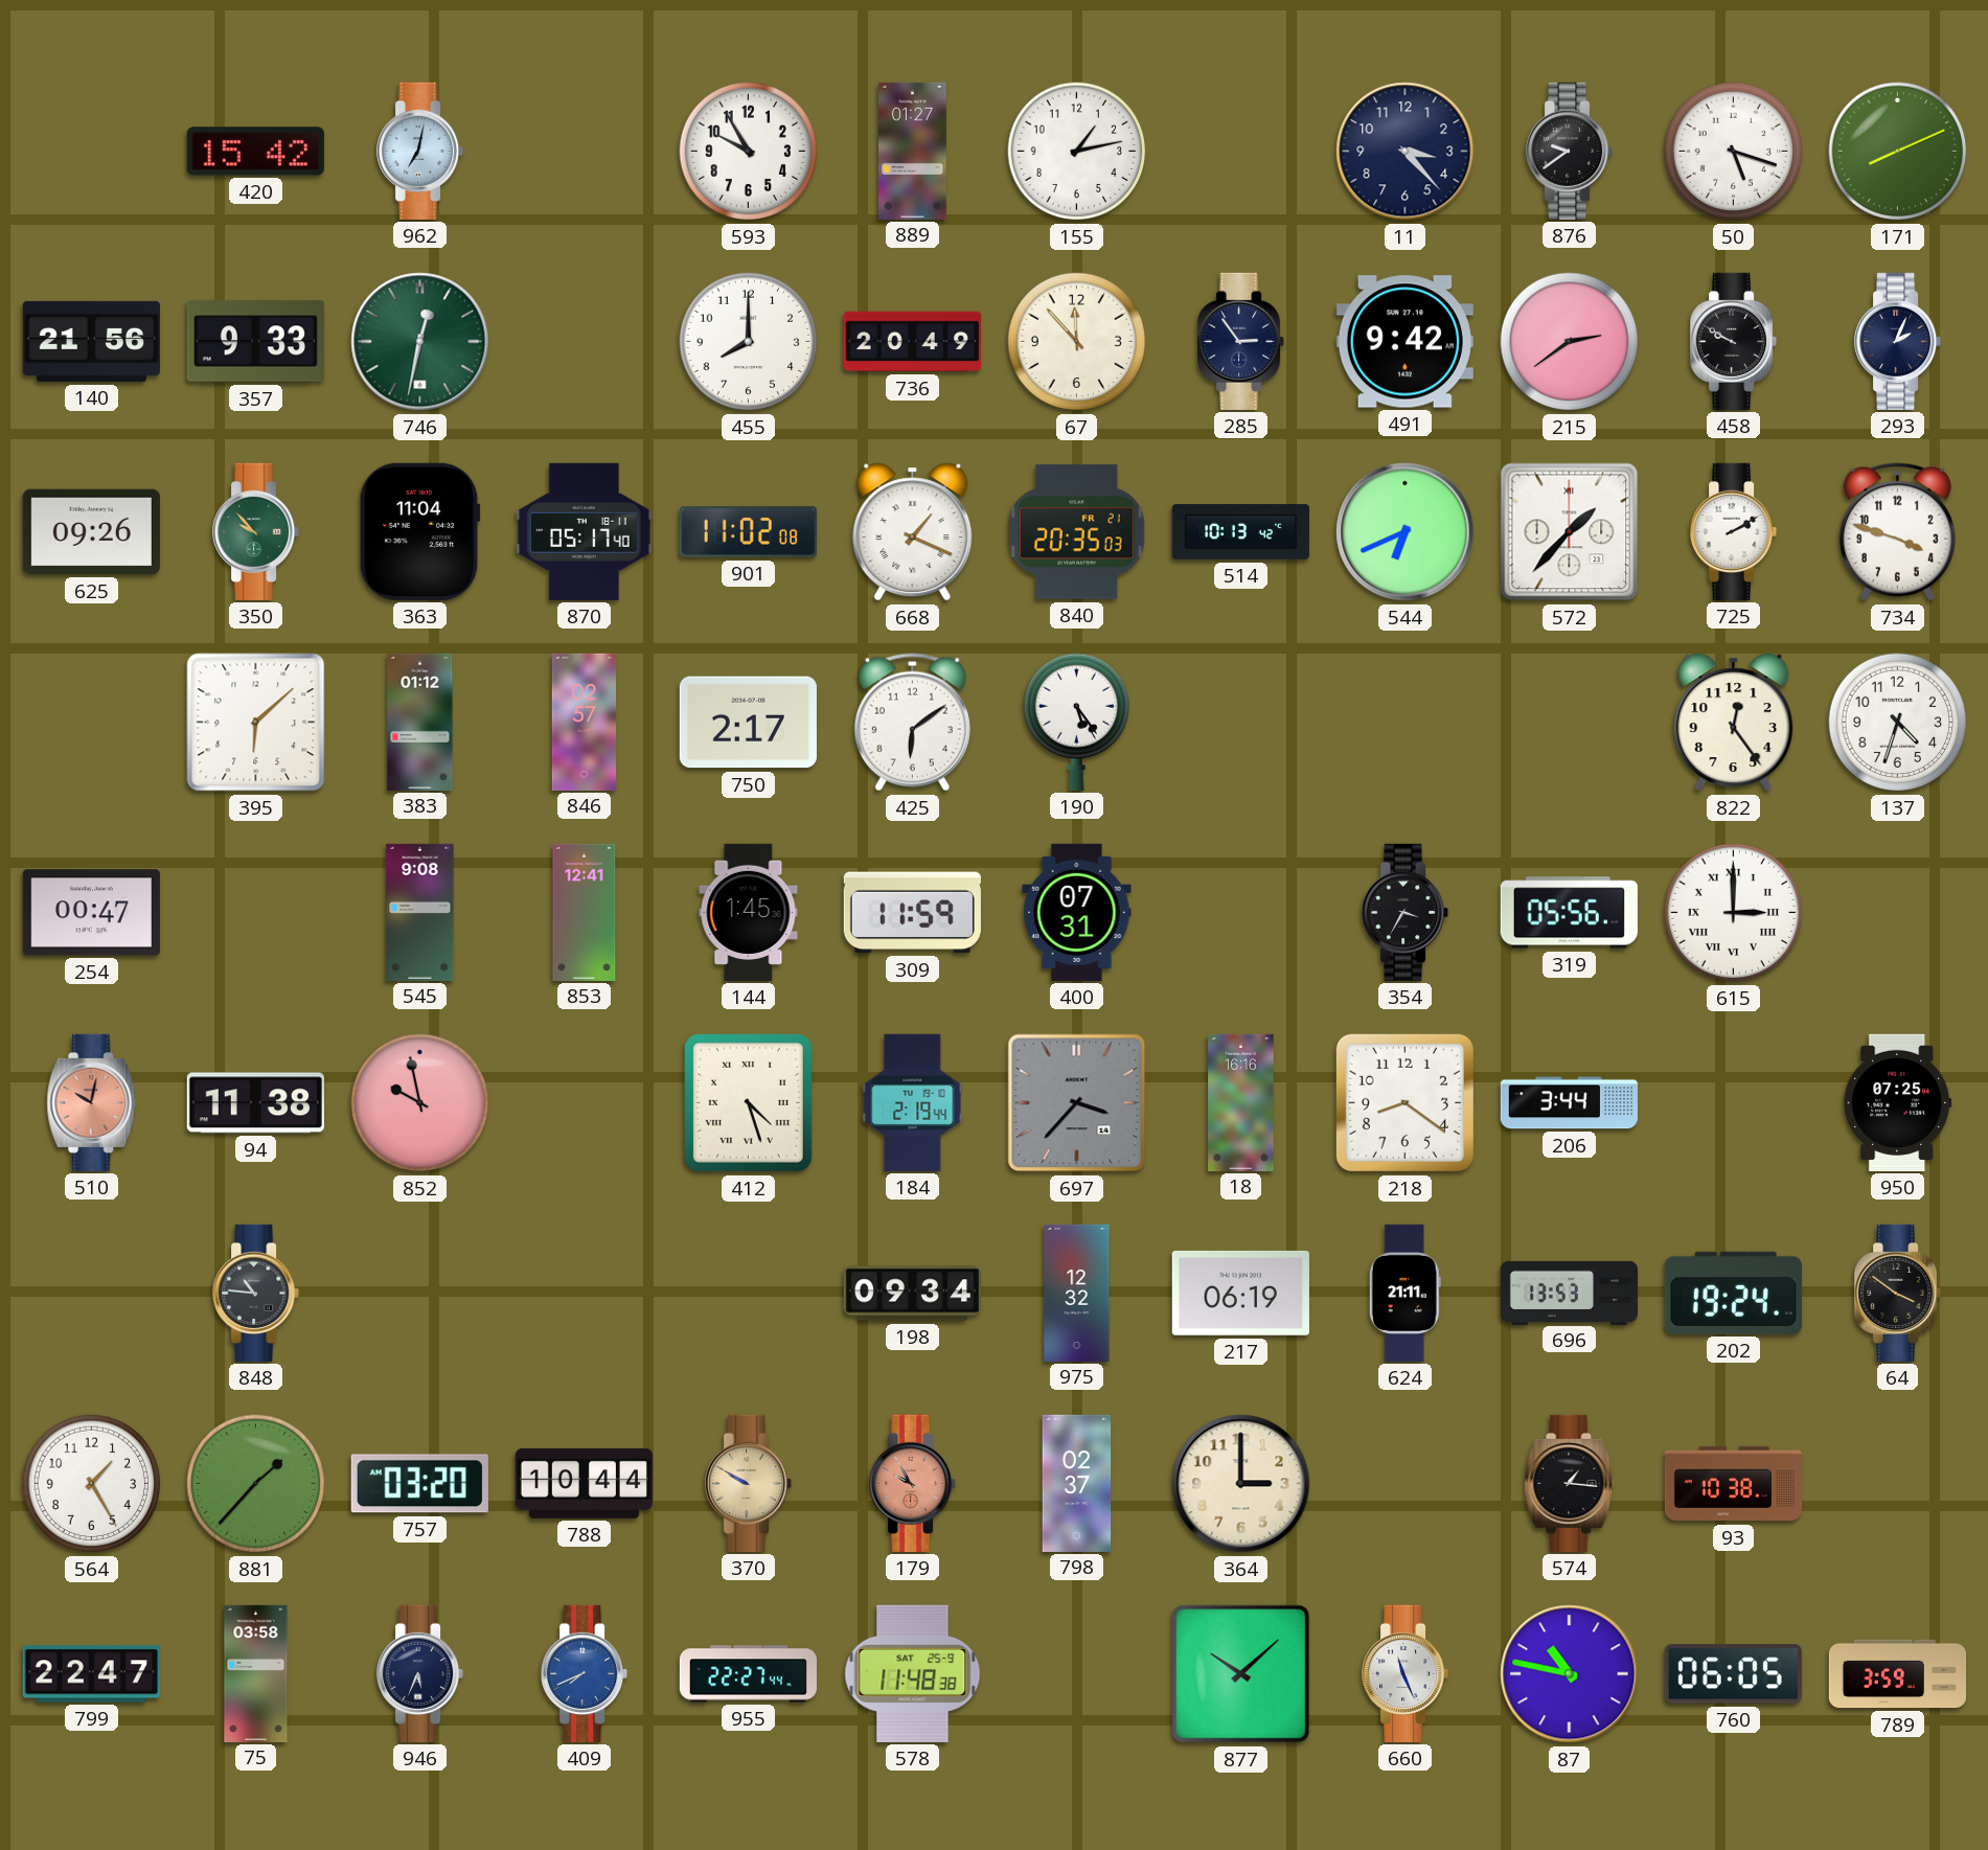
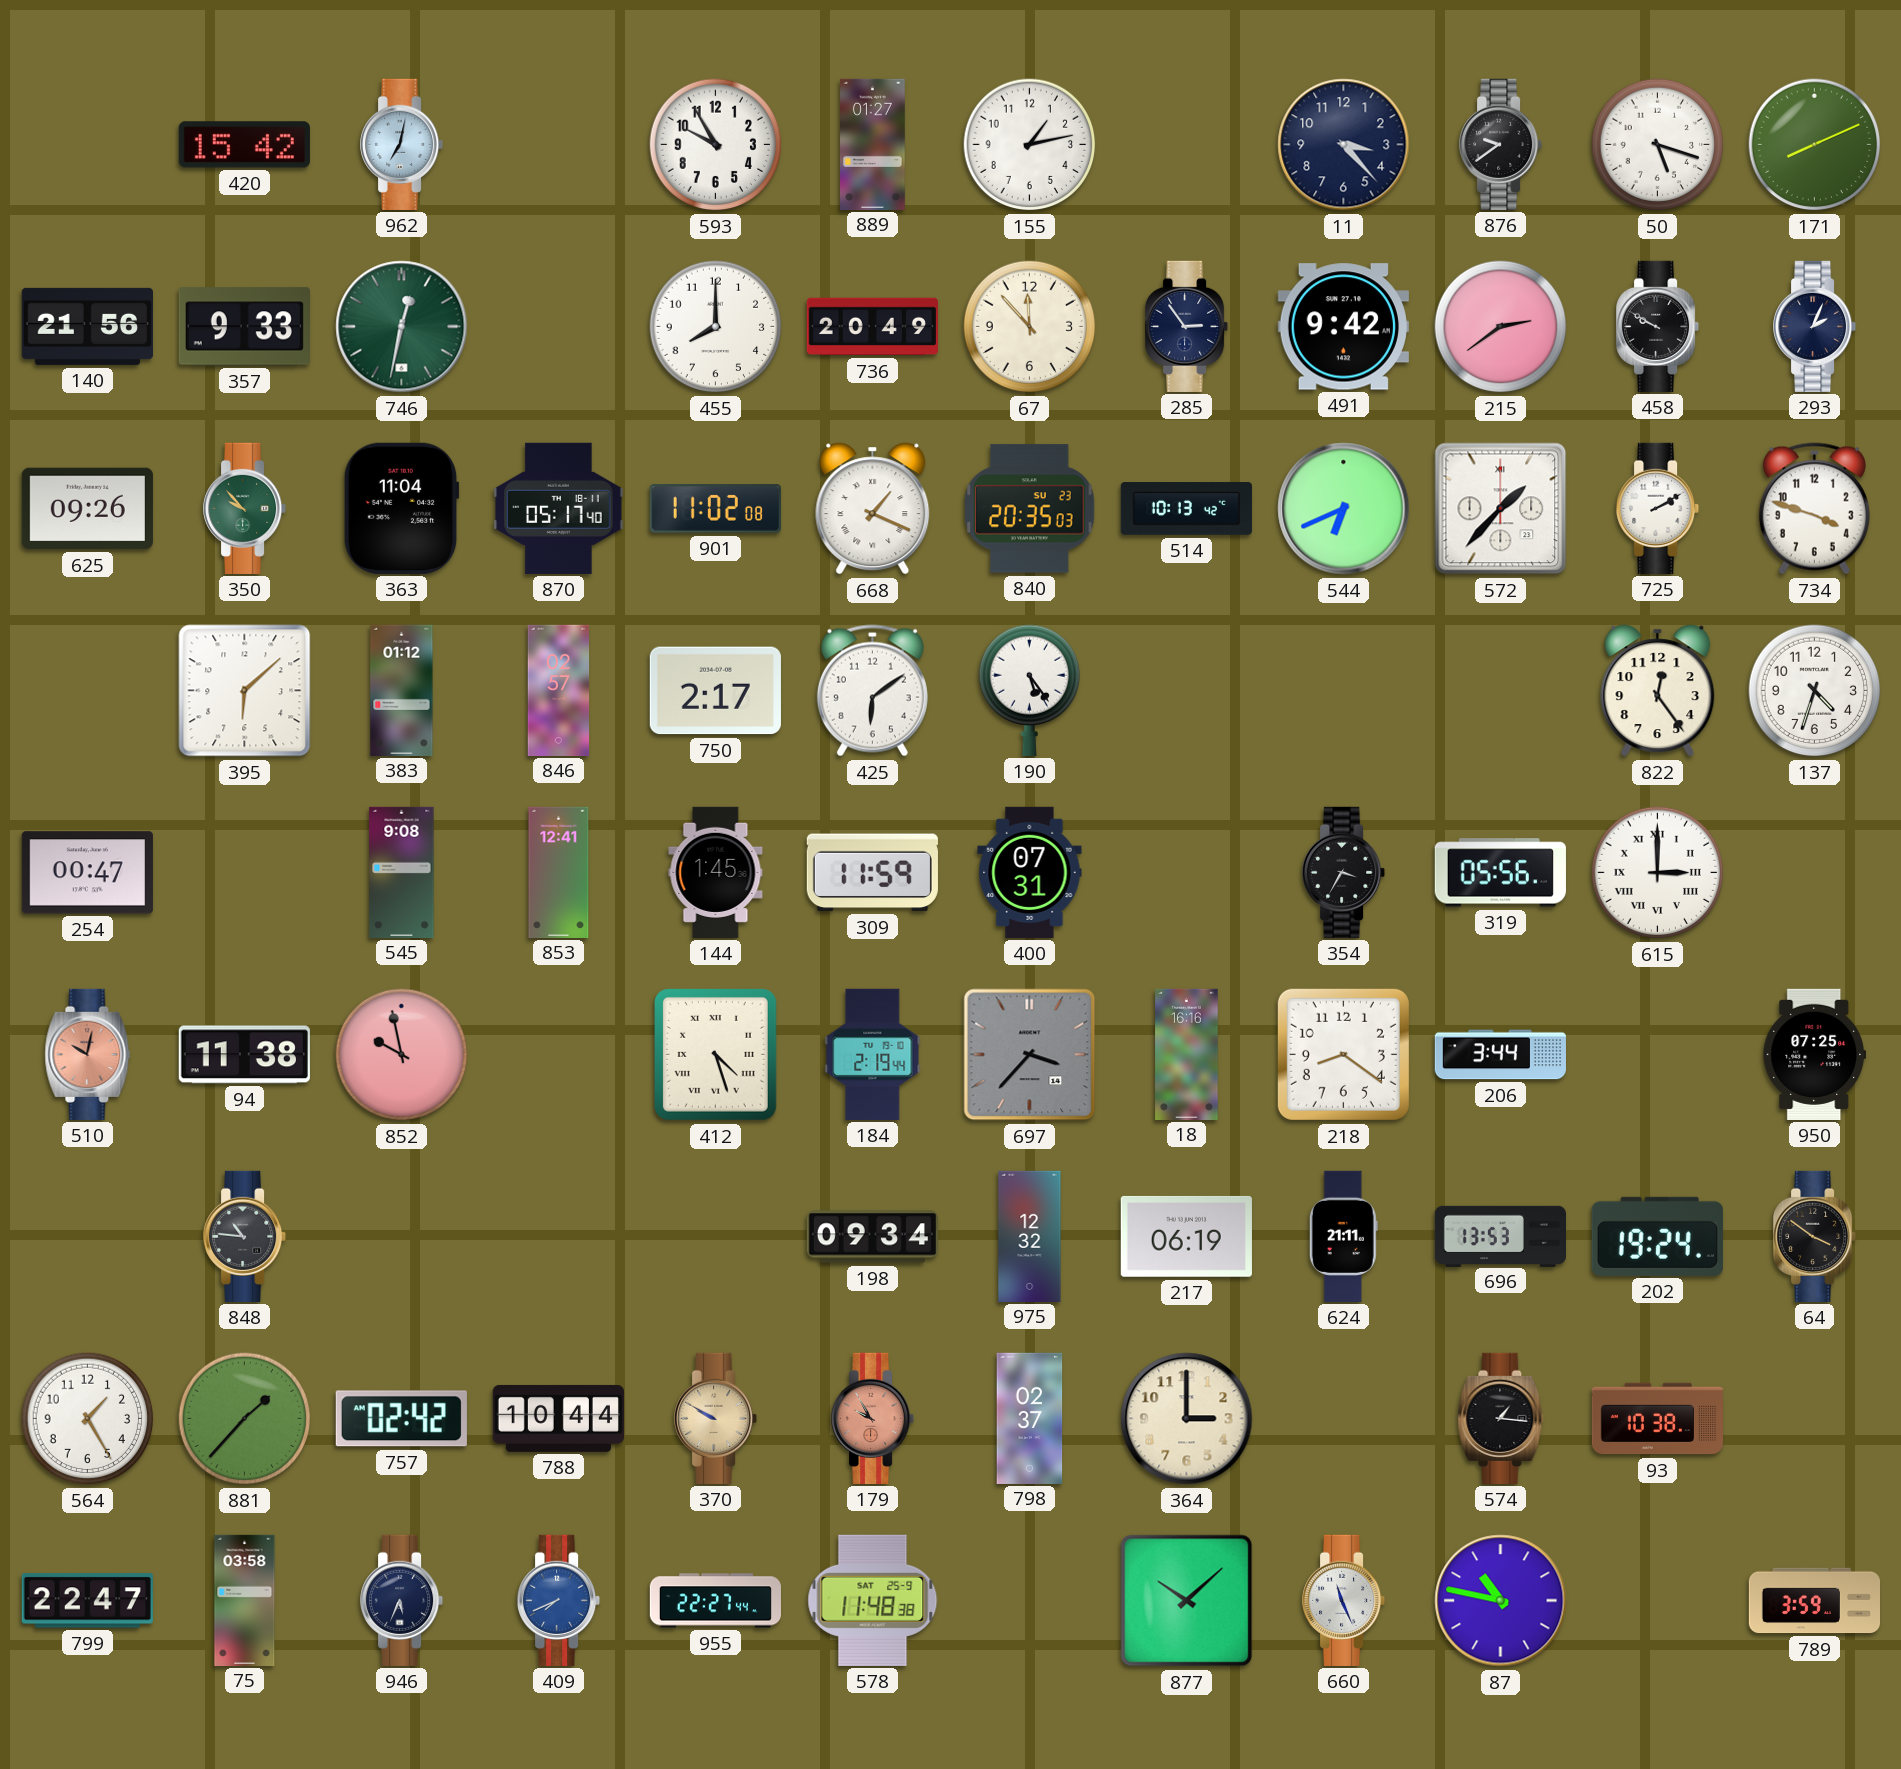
840 date: FR 21 -> SU 23 (1030, 509)
757: 03:20 -> 02:42 (401, 1419)
760: 06:05 -> none (1733, 1674)
